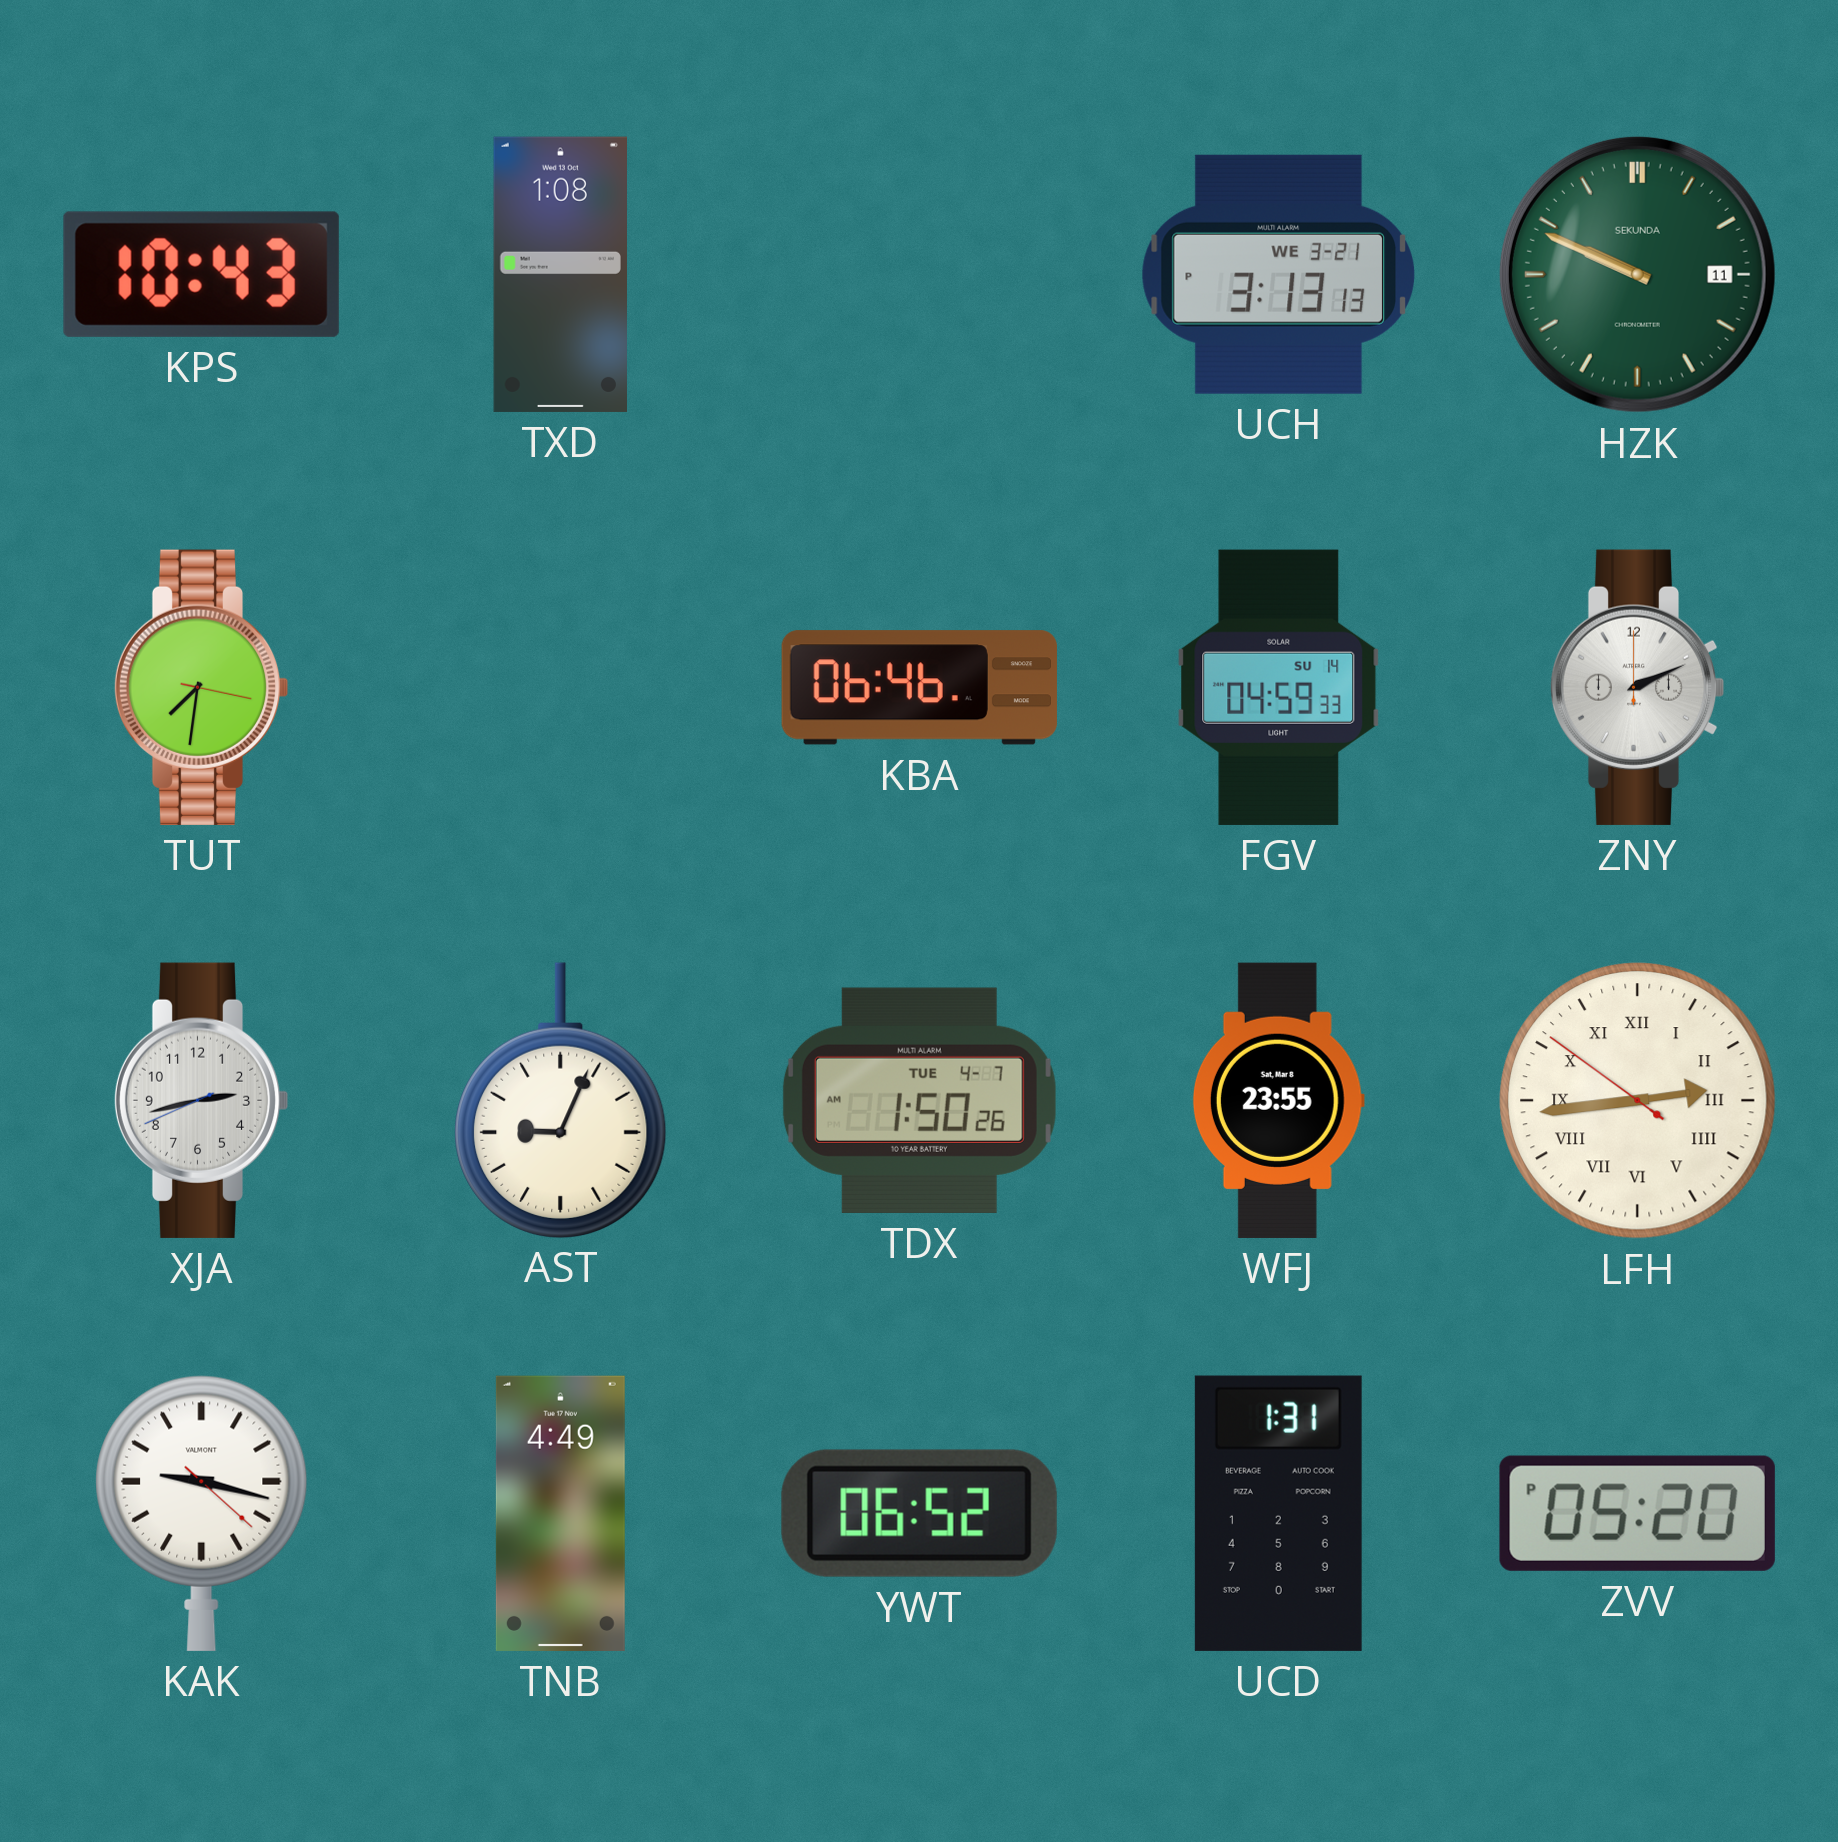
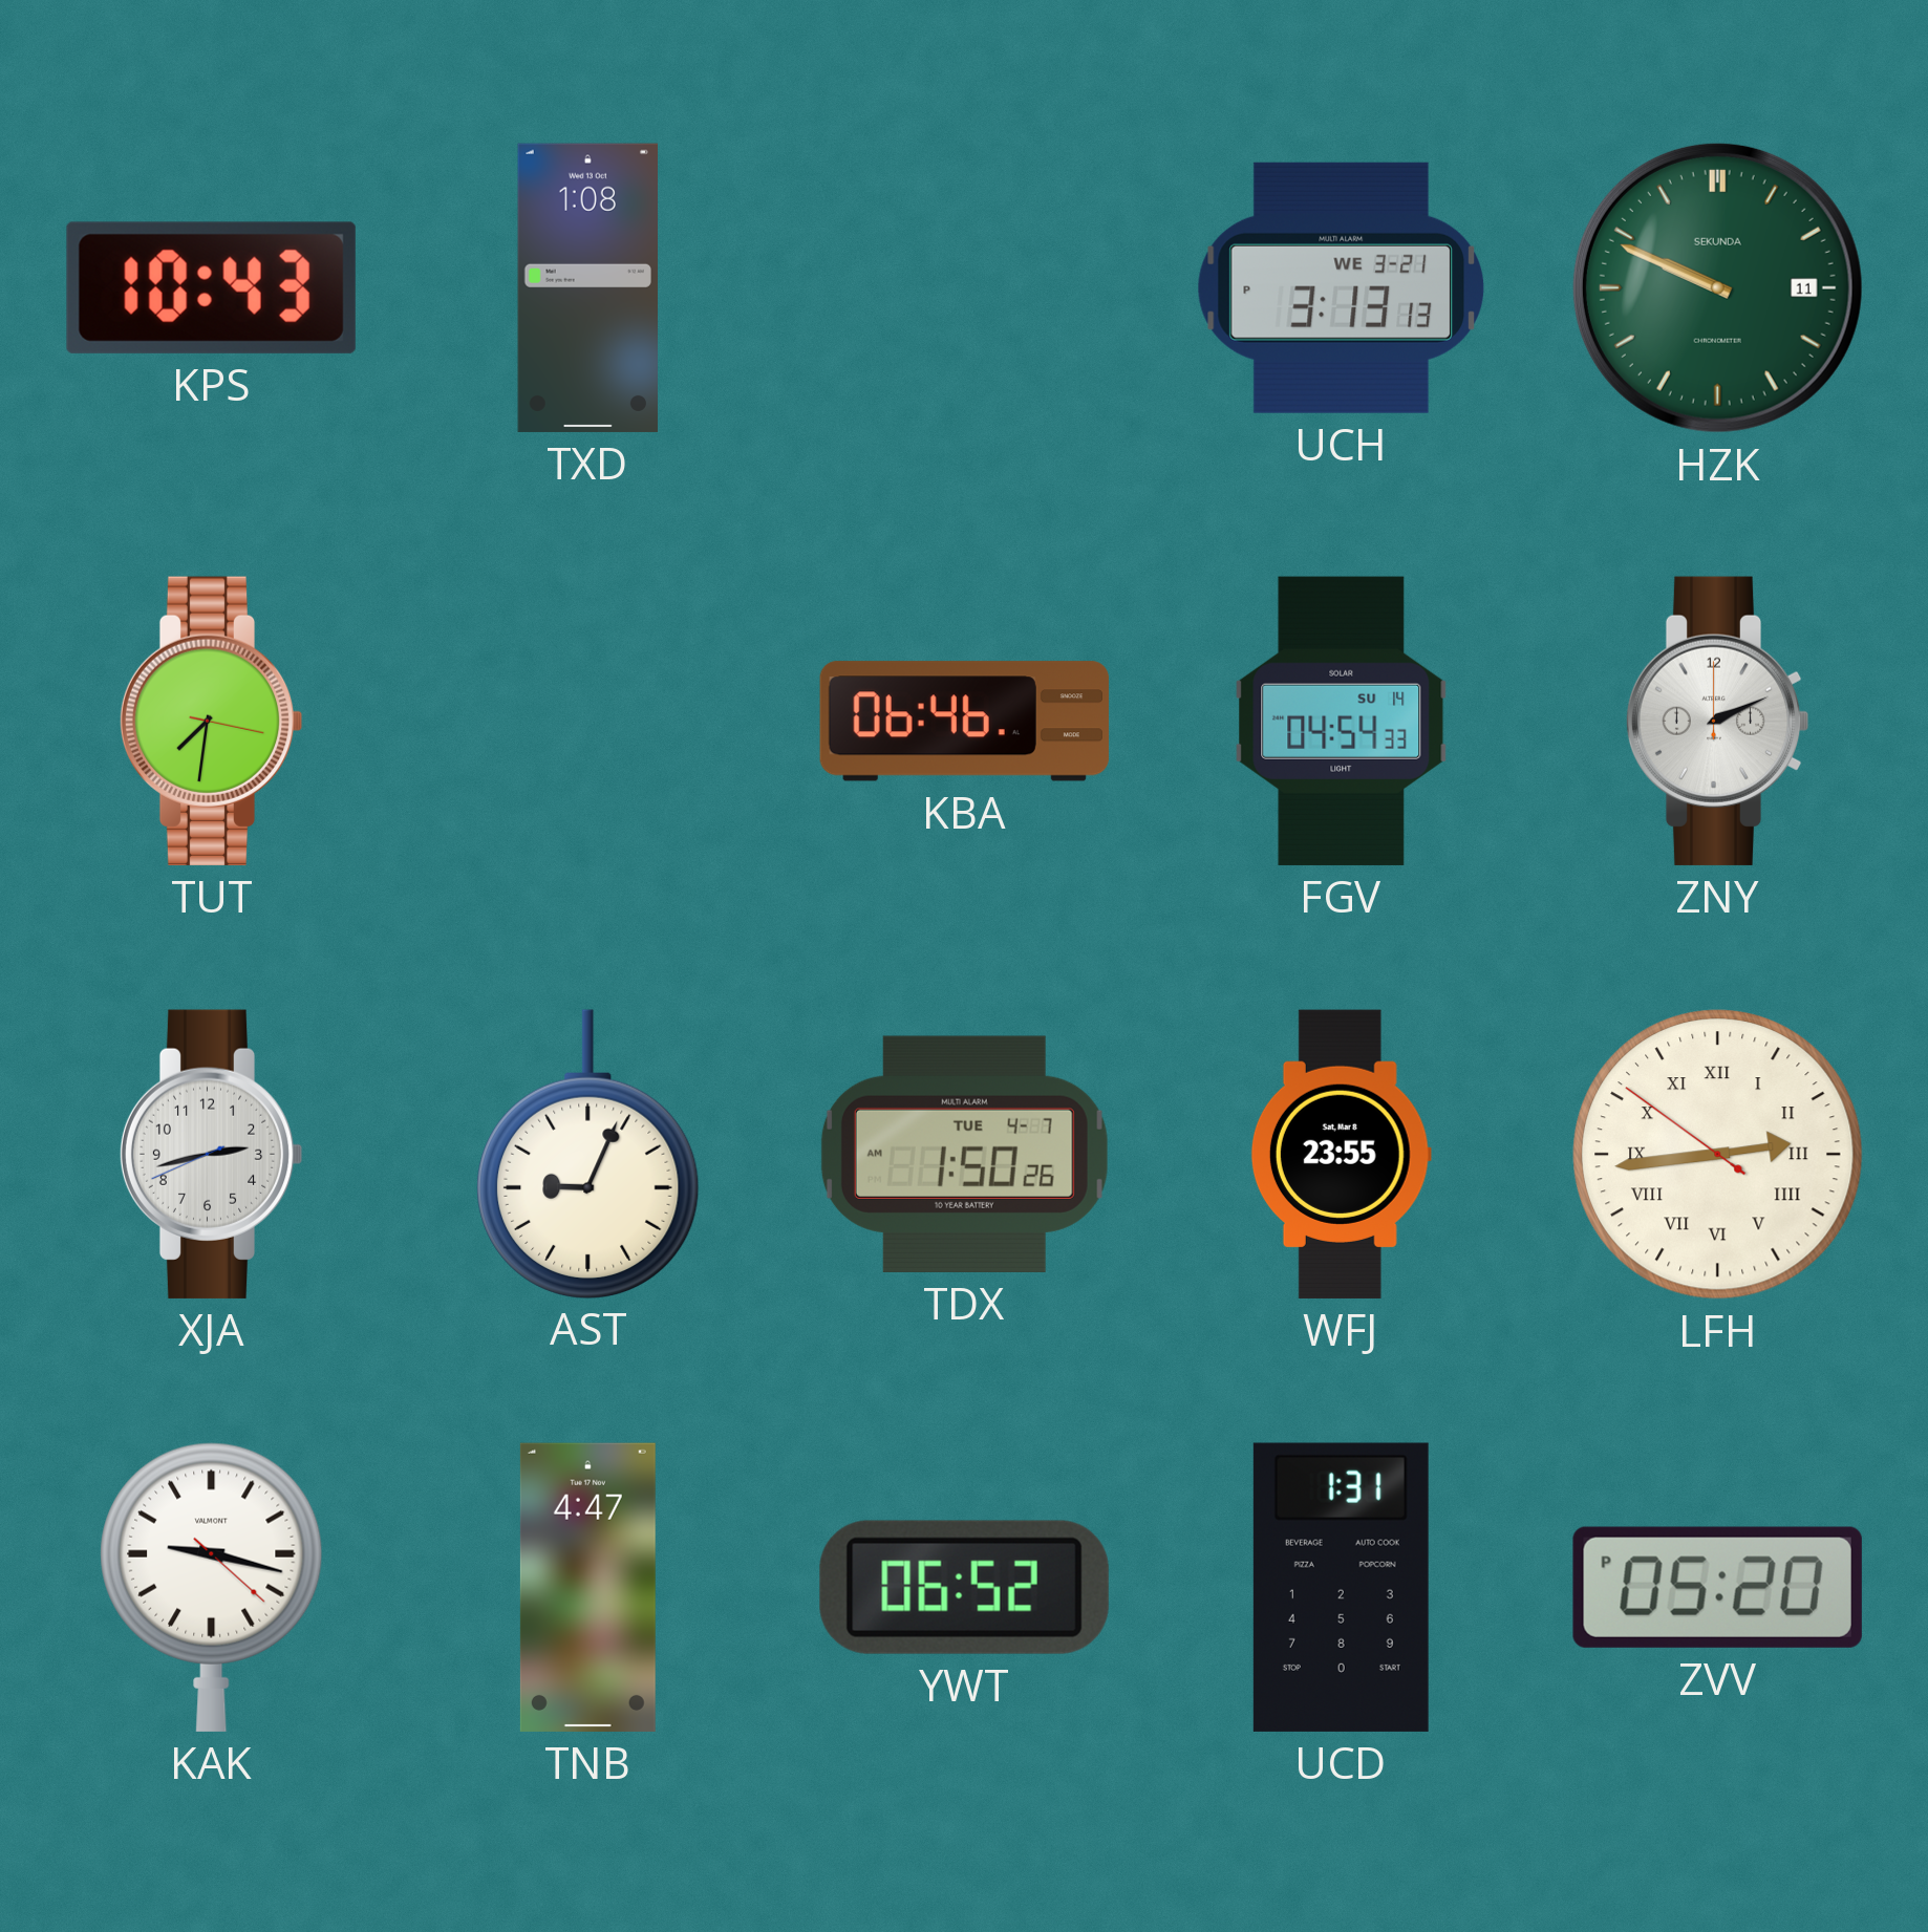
FGV: 04:59 -> 04:54 (1342, 721)
TNB: 4:49 -> 4:47 (587, 1587)
